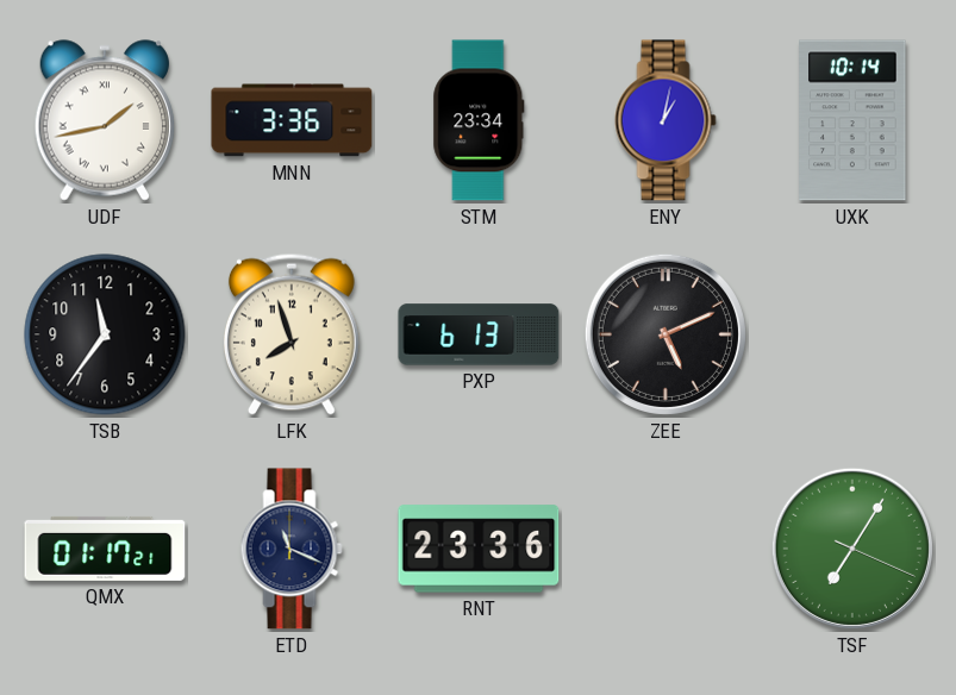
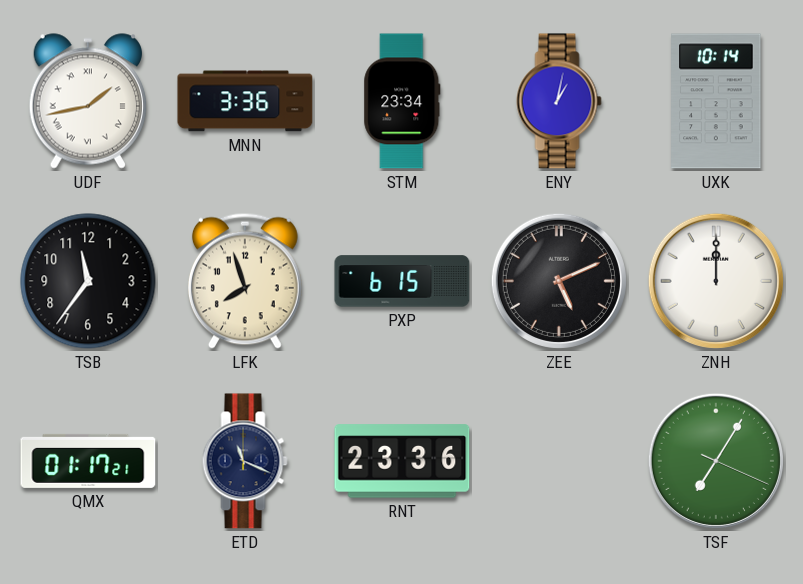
PXP: 6:13 -> 6:15 (402, 281)
ZNH: none -> 12:00 (716, 281)
